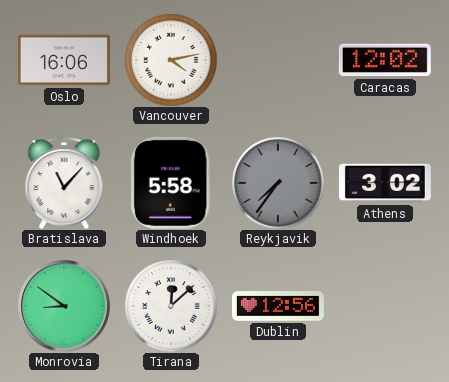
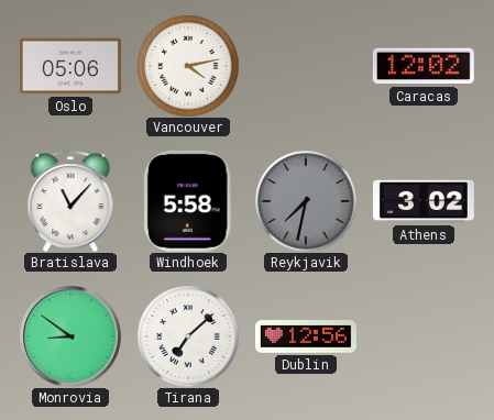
Oslo: 16:06 -> 05:06 (70, 66)
Reykjavik: 7:36 -> 7:32 (306, 201)
Tirana: 12:08 -> 7:08 (188, 336)
